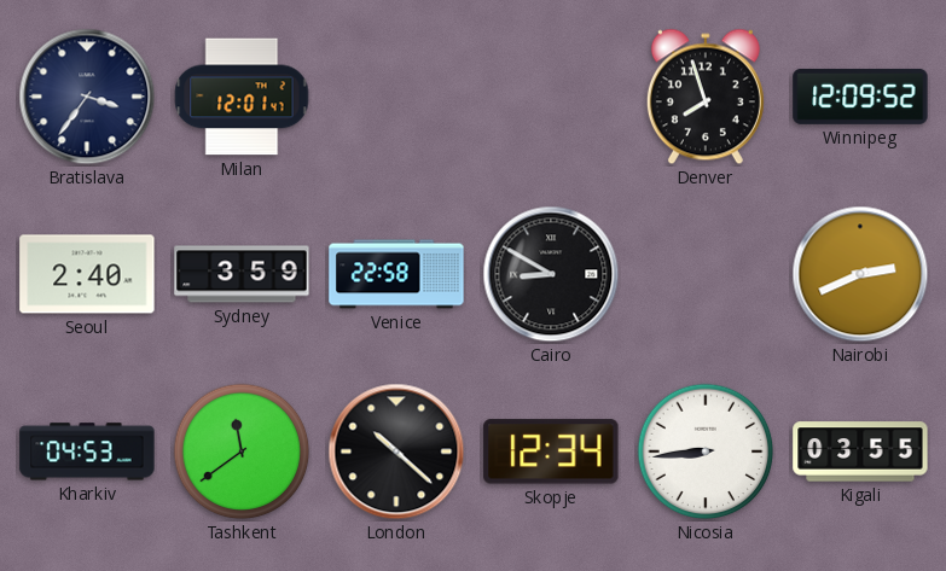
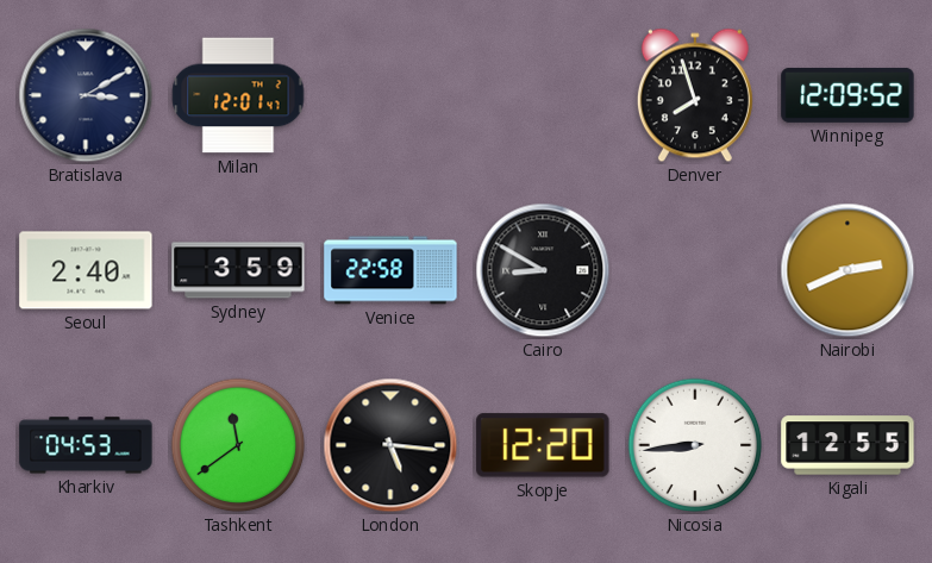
Bratislava: 3:36 -> 3:10 (86, 95)
London: 10:22 -> 5:16 (390, 445)
Skopje: 12:34 -> 12:20 (543, 445)
Kigali: 03:55 -> 12:55 (847, 445)
